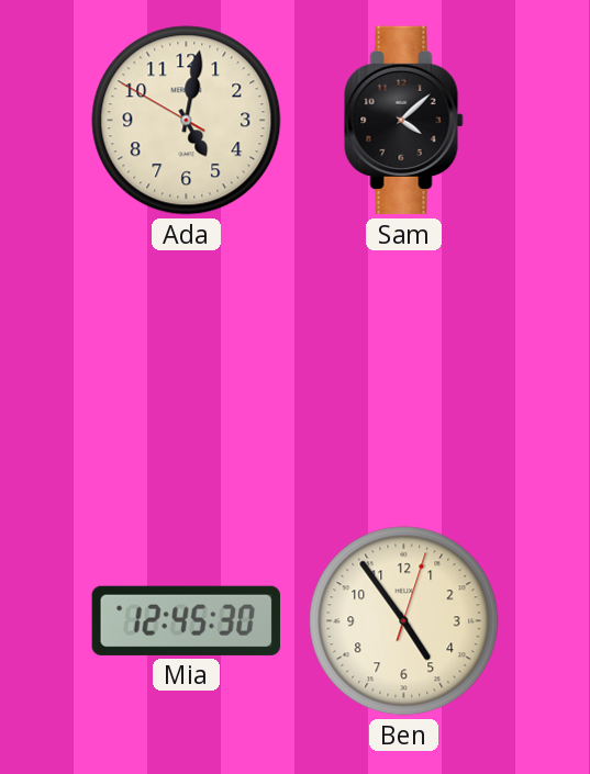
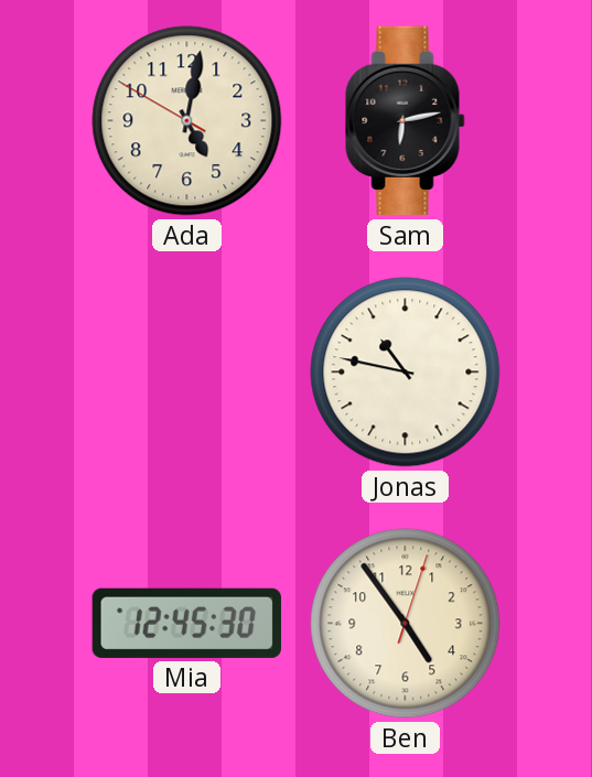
Sam: 4:08 -> 6:13 (406, 121)
Jonas: none -> 10:47 (406, 373)
